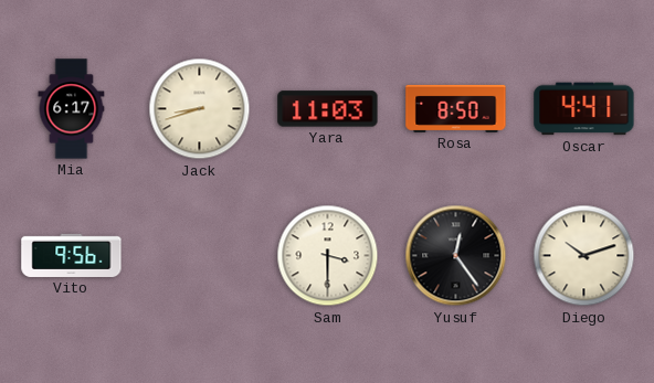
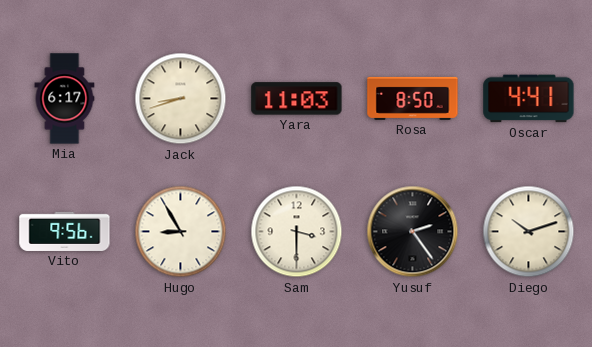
Hugo: none -> 8:55 (181, 232)
Yusuf: 12:24 -> 2:24 (413, 232)
